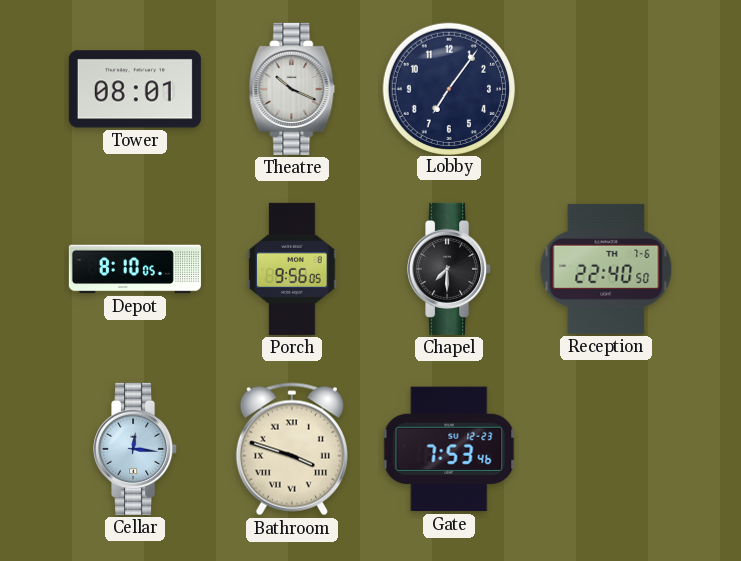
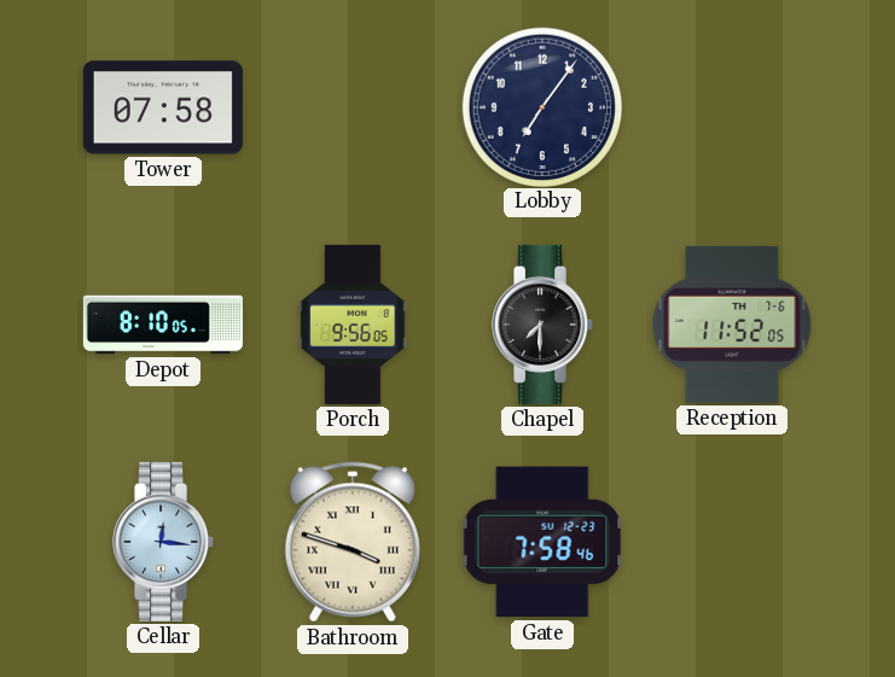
Tower: 08:01 -> 07:58 (163, 107)
Theatre: 10:19 -> none (292, 89)
Reception: 22:40 -> 11:52 (732, 325)
Gate: 7:53 -> 7:58 (542, 542)
